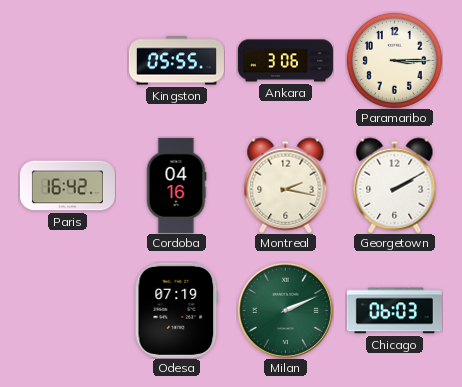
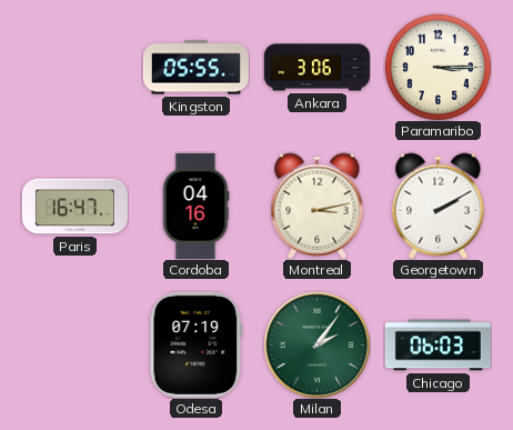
Paris: 16:42 -> 16:47 (74, 207)
Montreal: 2:17 -> 3:13 (318, 206)
Milan: 2:11 -> 2:06 (316, 344)
